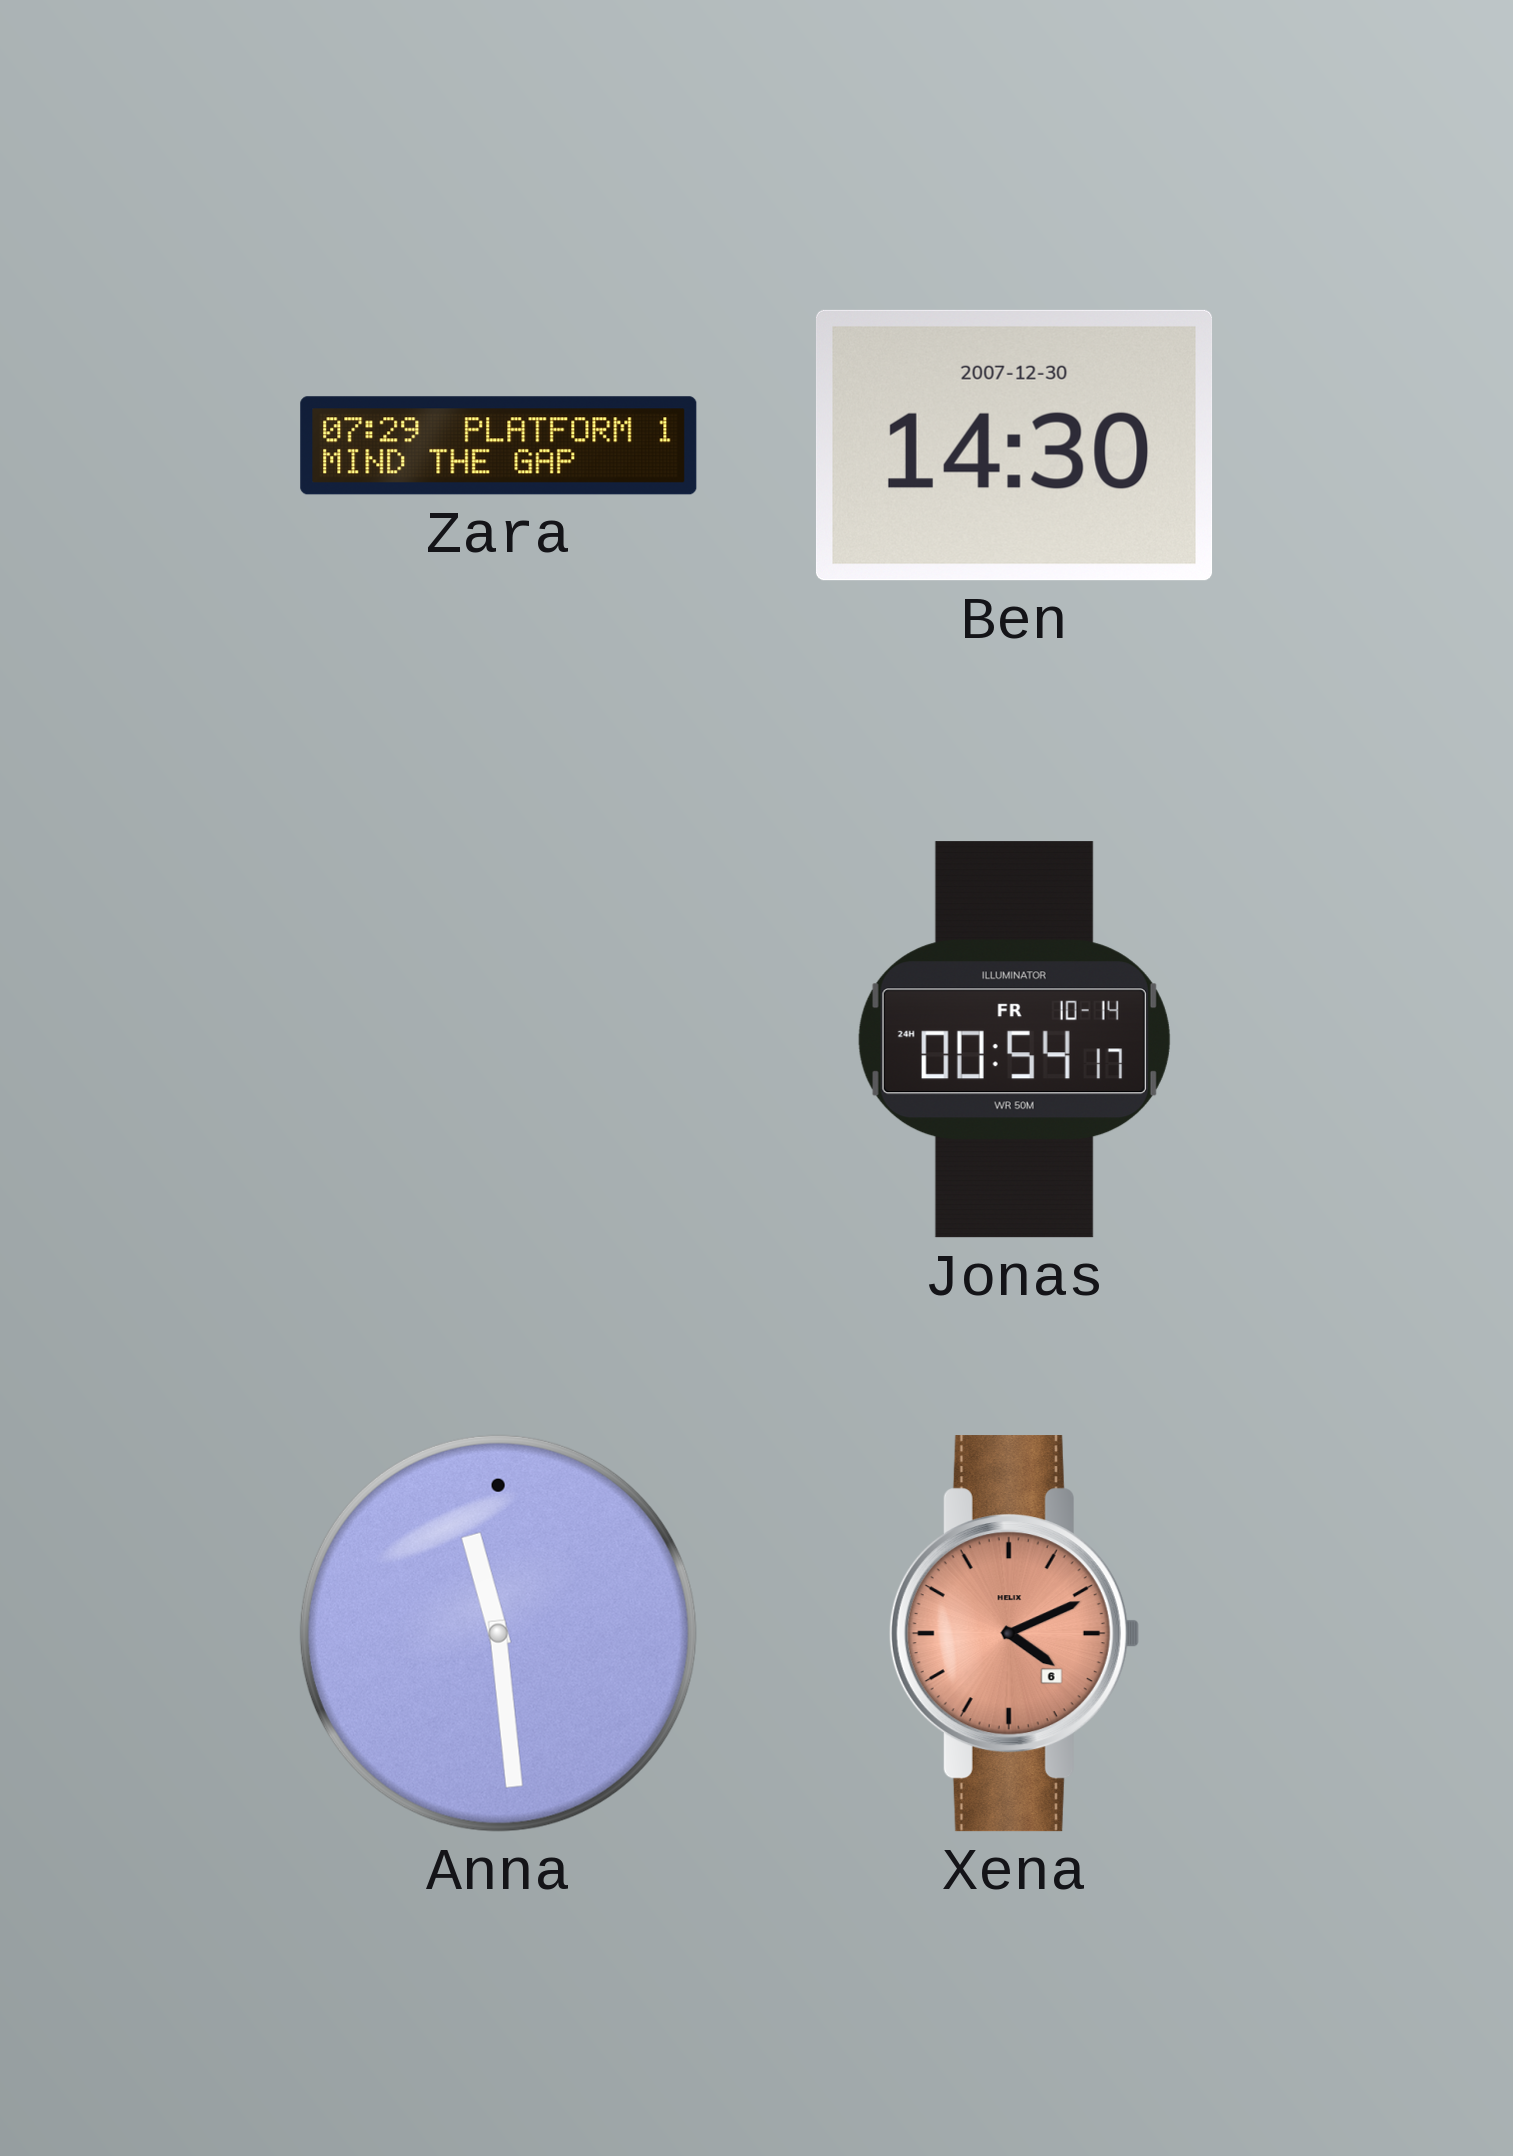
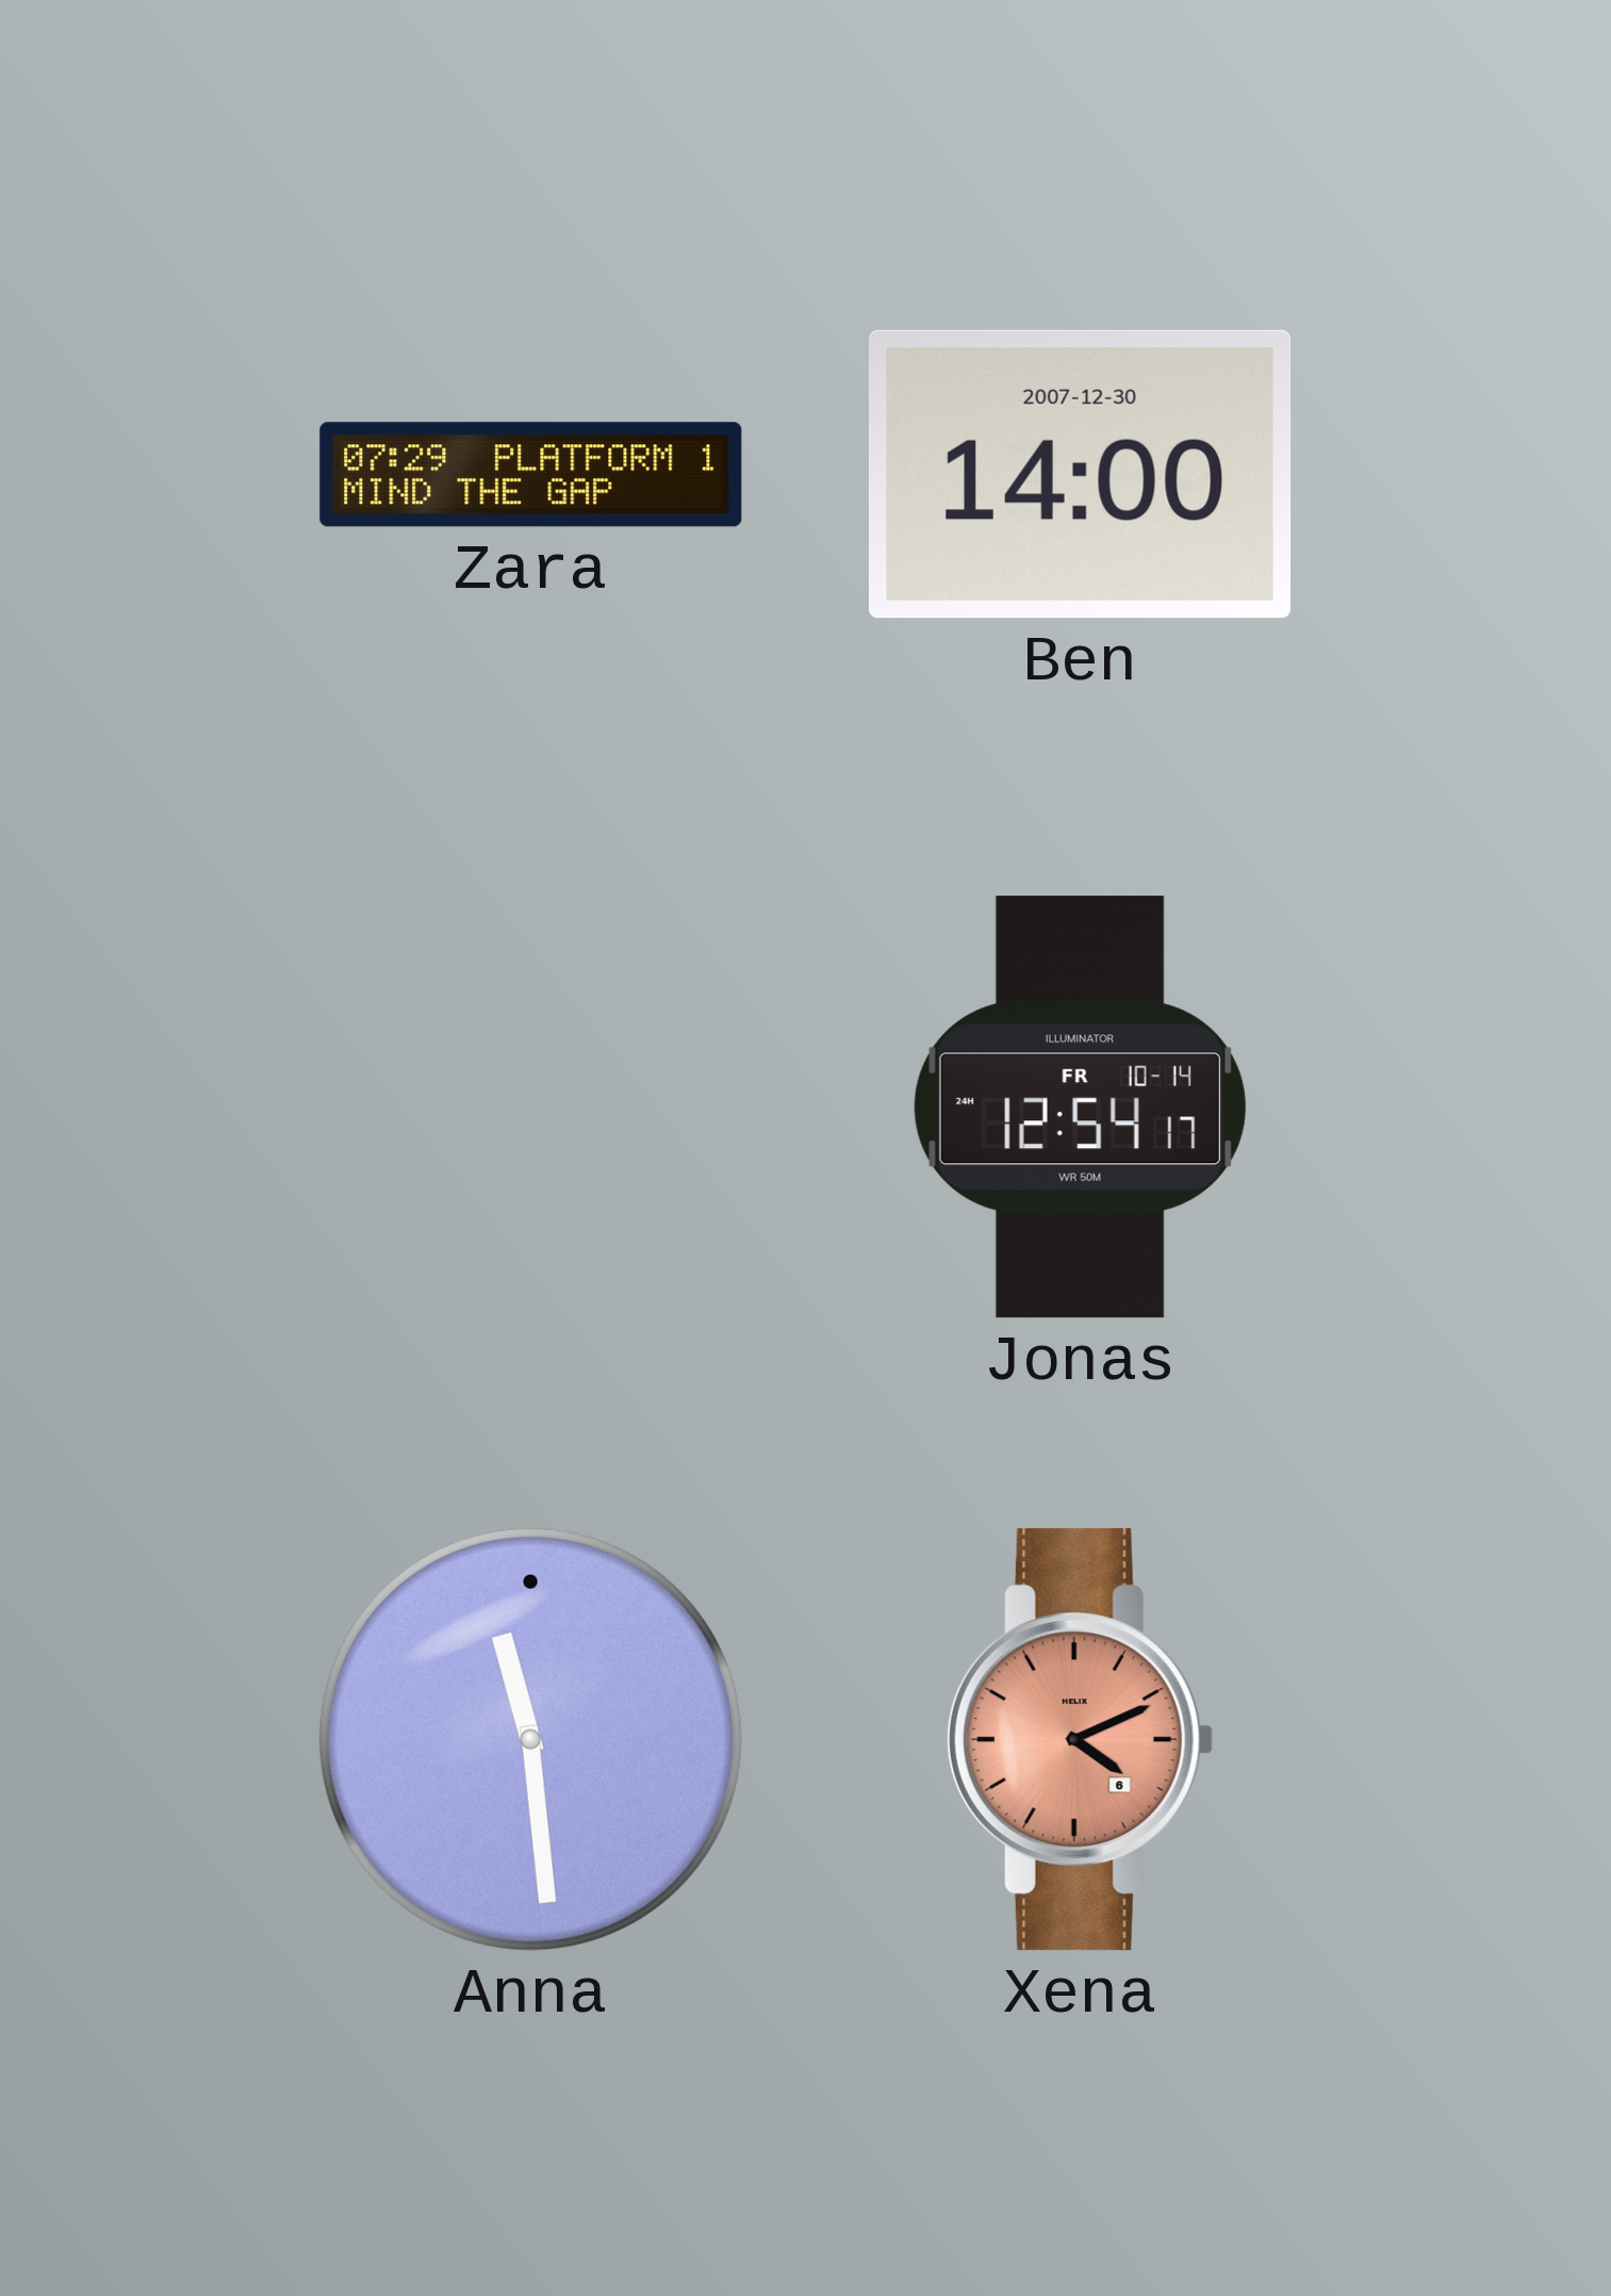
Ben: 14:30 -> 14:00 (1080, 474)
Jonas: 00:54 -> 12:54 (1080, 1108)
